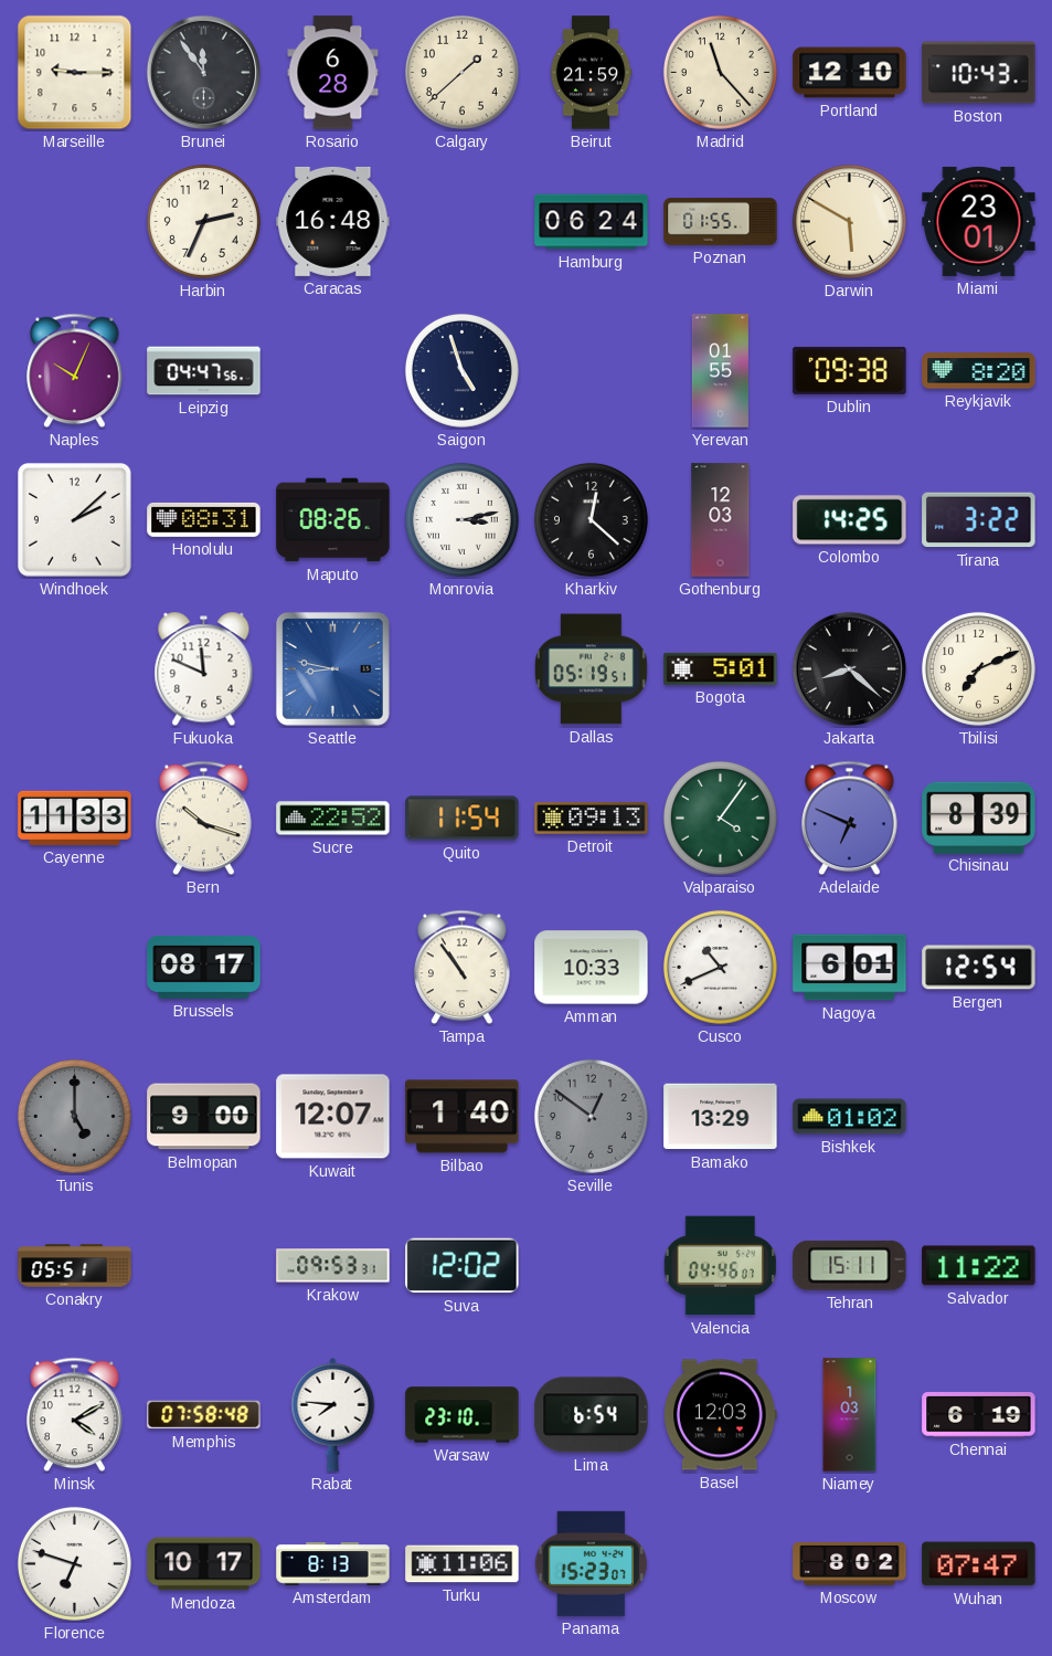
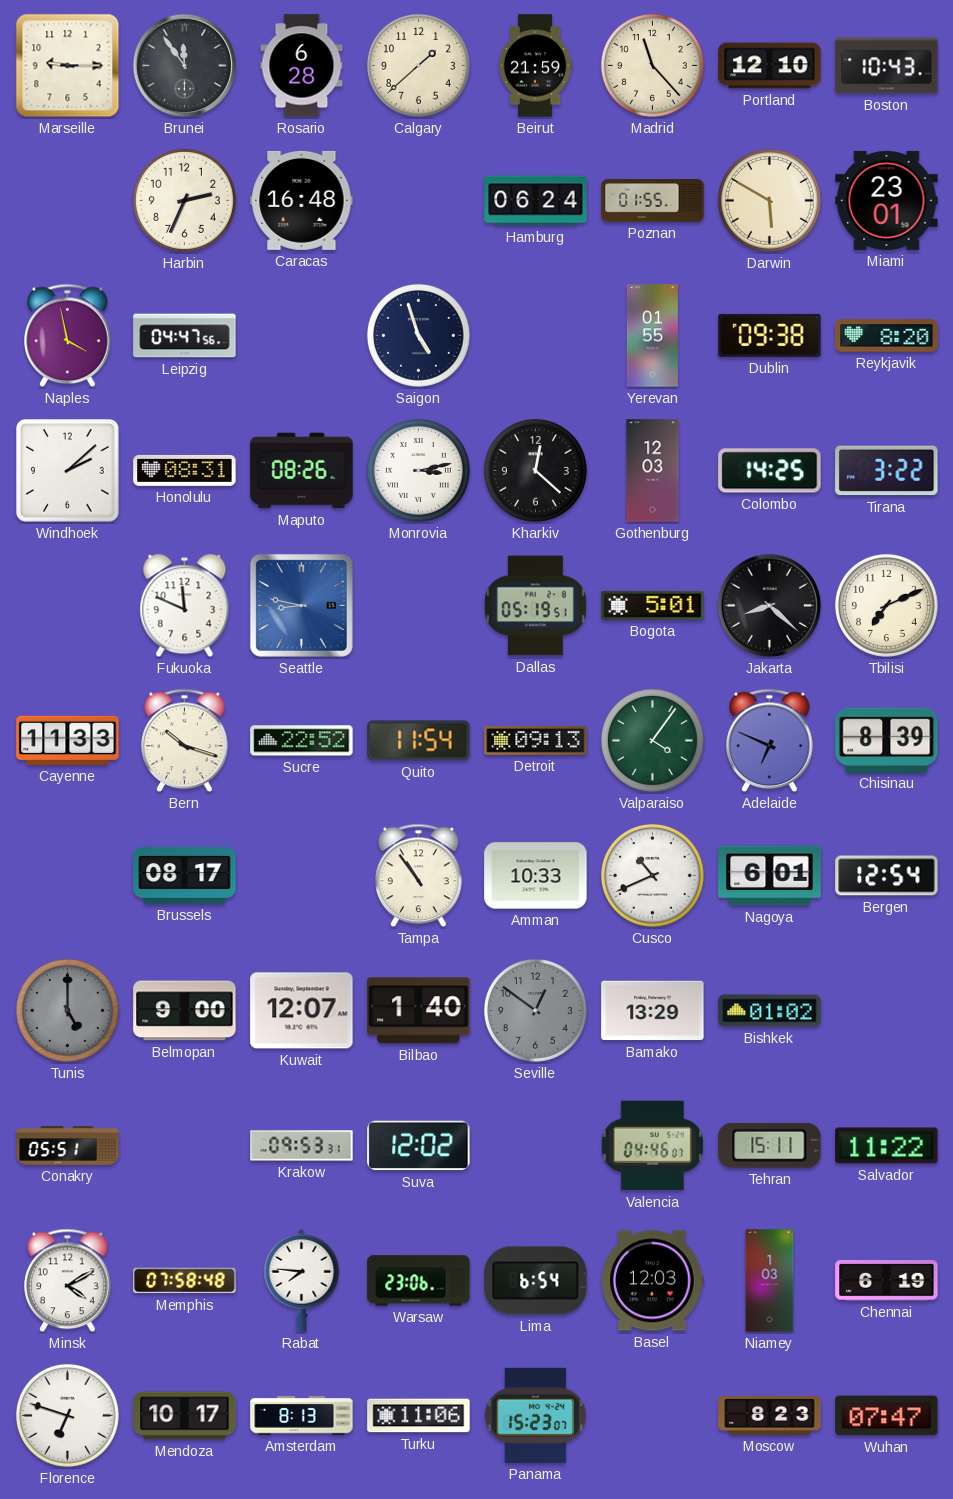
Naples: 10:04 -> 3:58 (68, 336)
Warsaw: 23:10 -> 23:06 (419, 1281)
Moscow: 8:02 -> 8:23 (770, 1416)
